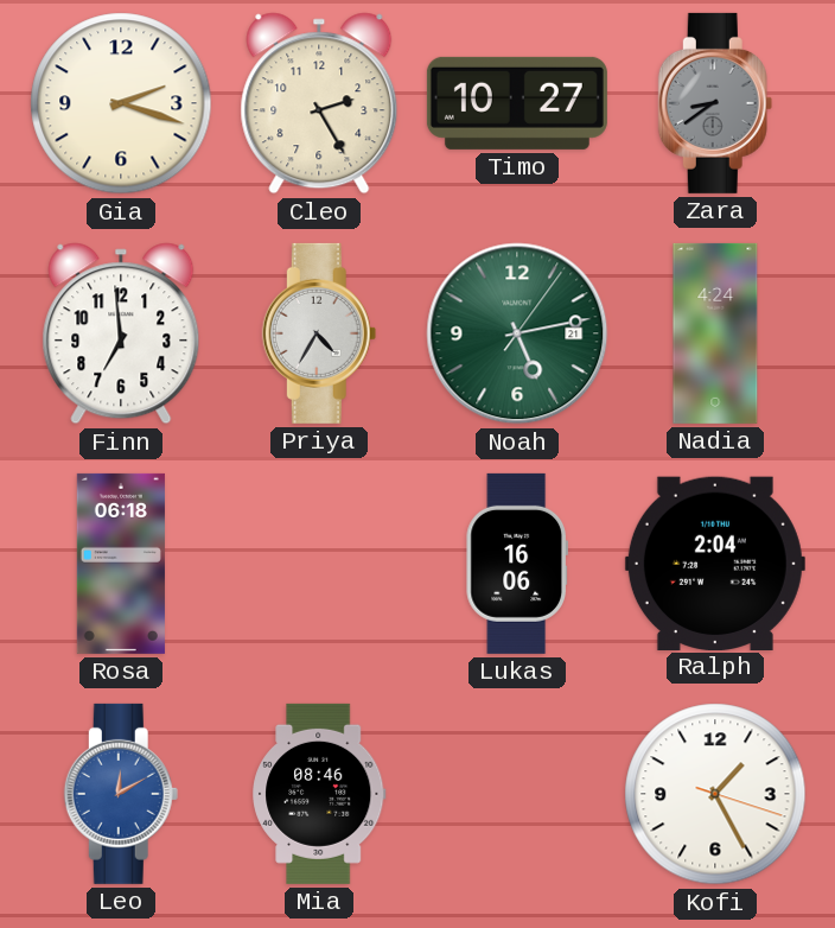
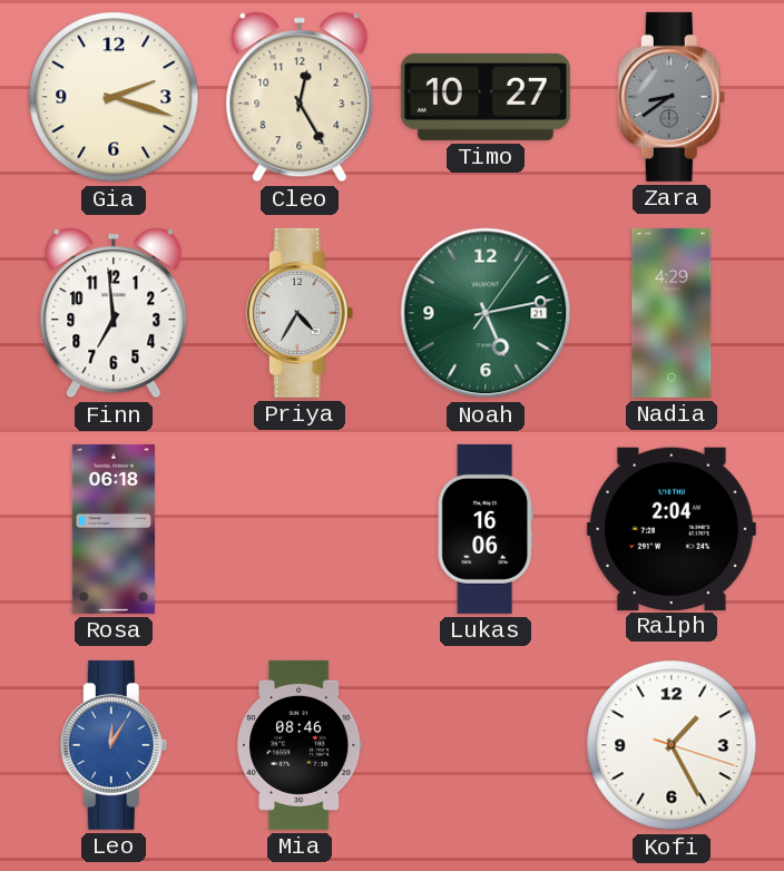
Cleo: 2:25 -> 12:25 (300, 97)
Nadia: 4:24 -> 4:29 (672, 313)
Leo: 12:10 -> 12:05 (114, 745)
